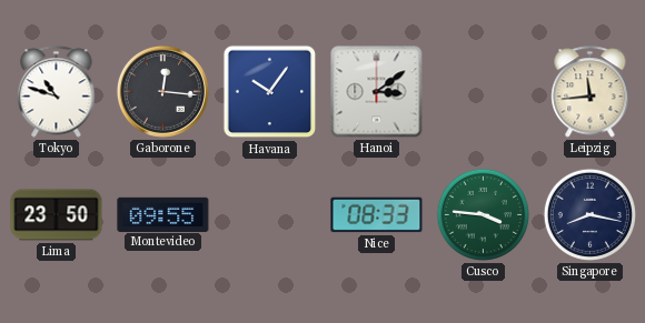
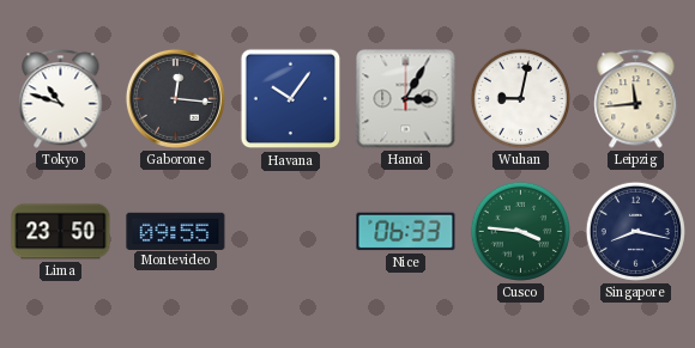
Hanoi: 3:09 -> 3:05 (406, 99)
Wuhan: none -> 9:02 (520, 98)
Nice: 08:33 -> 06:33 (406, 232)
